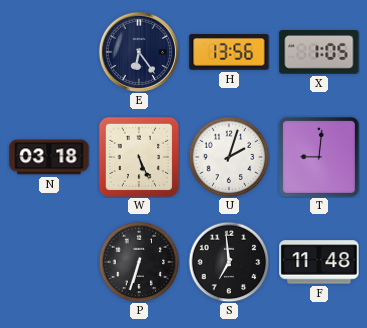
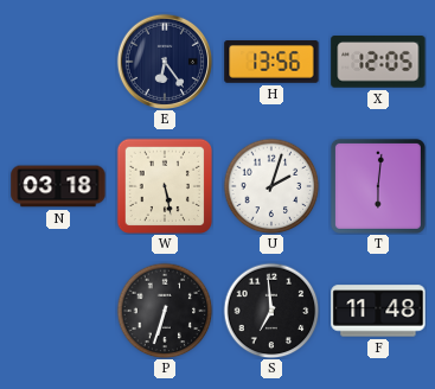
X: 1:05 -> 12:05 (378, 63)
W: 5:26 -> 5:28 (164, 185)
T: 9:01 -> 6:01 (378, 186)
